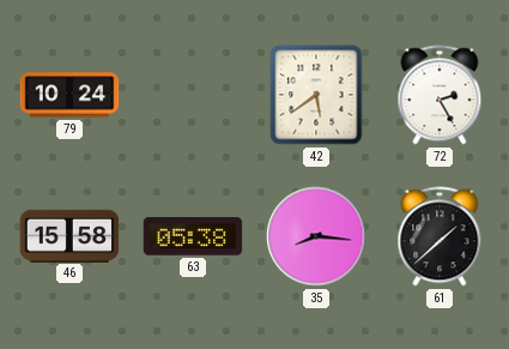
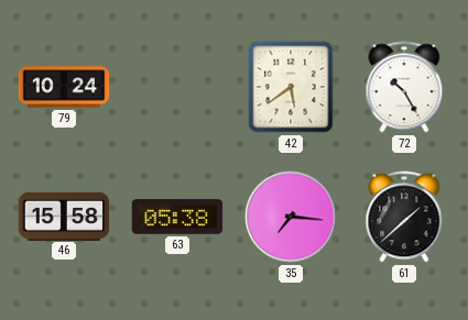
72: 2:25 -> 10:25 (404, 87)
35: 8:16 -> 7:16 (291, 217)
